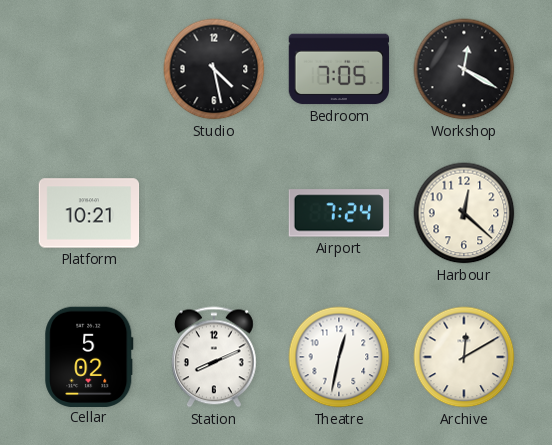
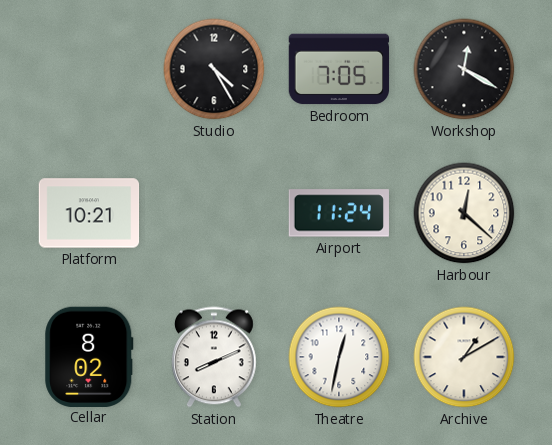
Studio: 4:28 -> 4:25 (214, 69)
Airport: 7:24 -> 11:24 (339, 213)
Cellar: 5:02 -> 8:02 (89, 356)
Archive: 12:10 -> 1:10 (464, 357)
